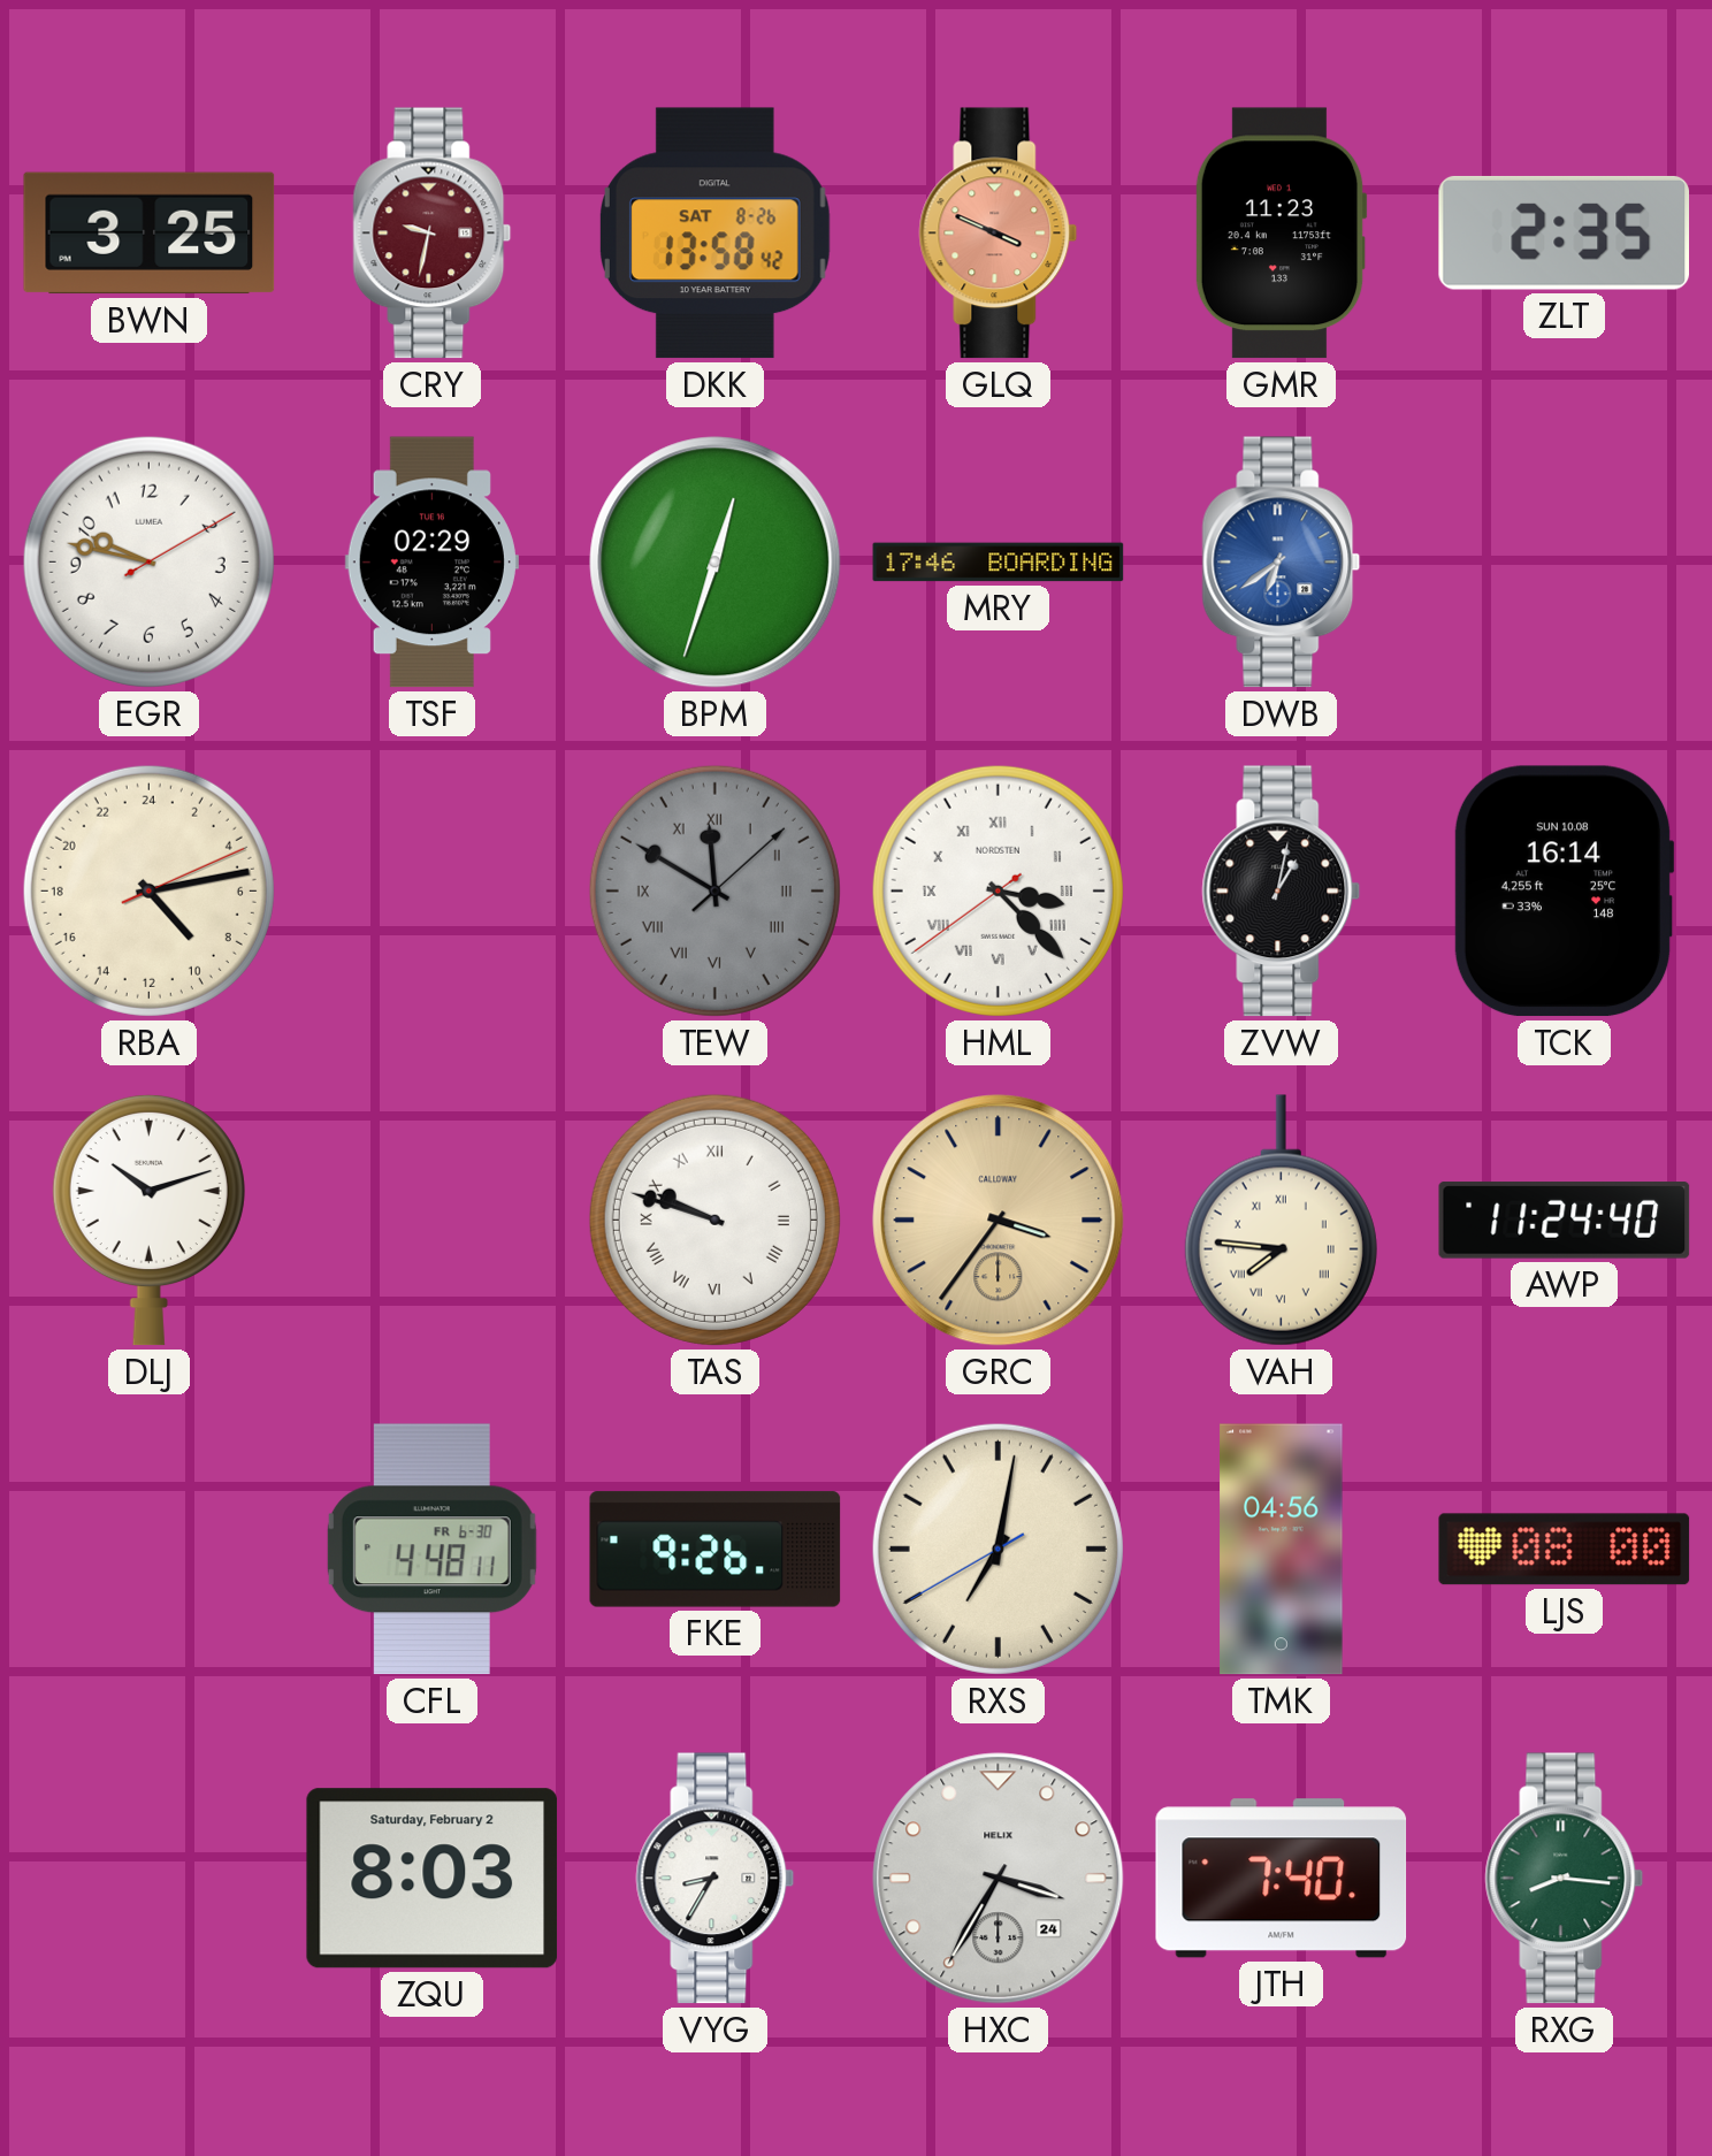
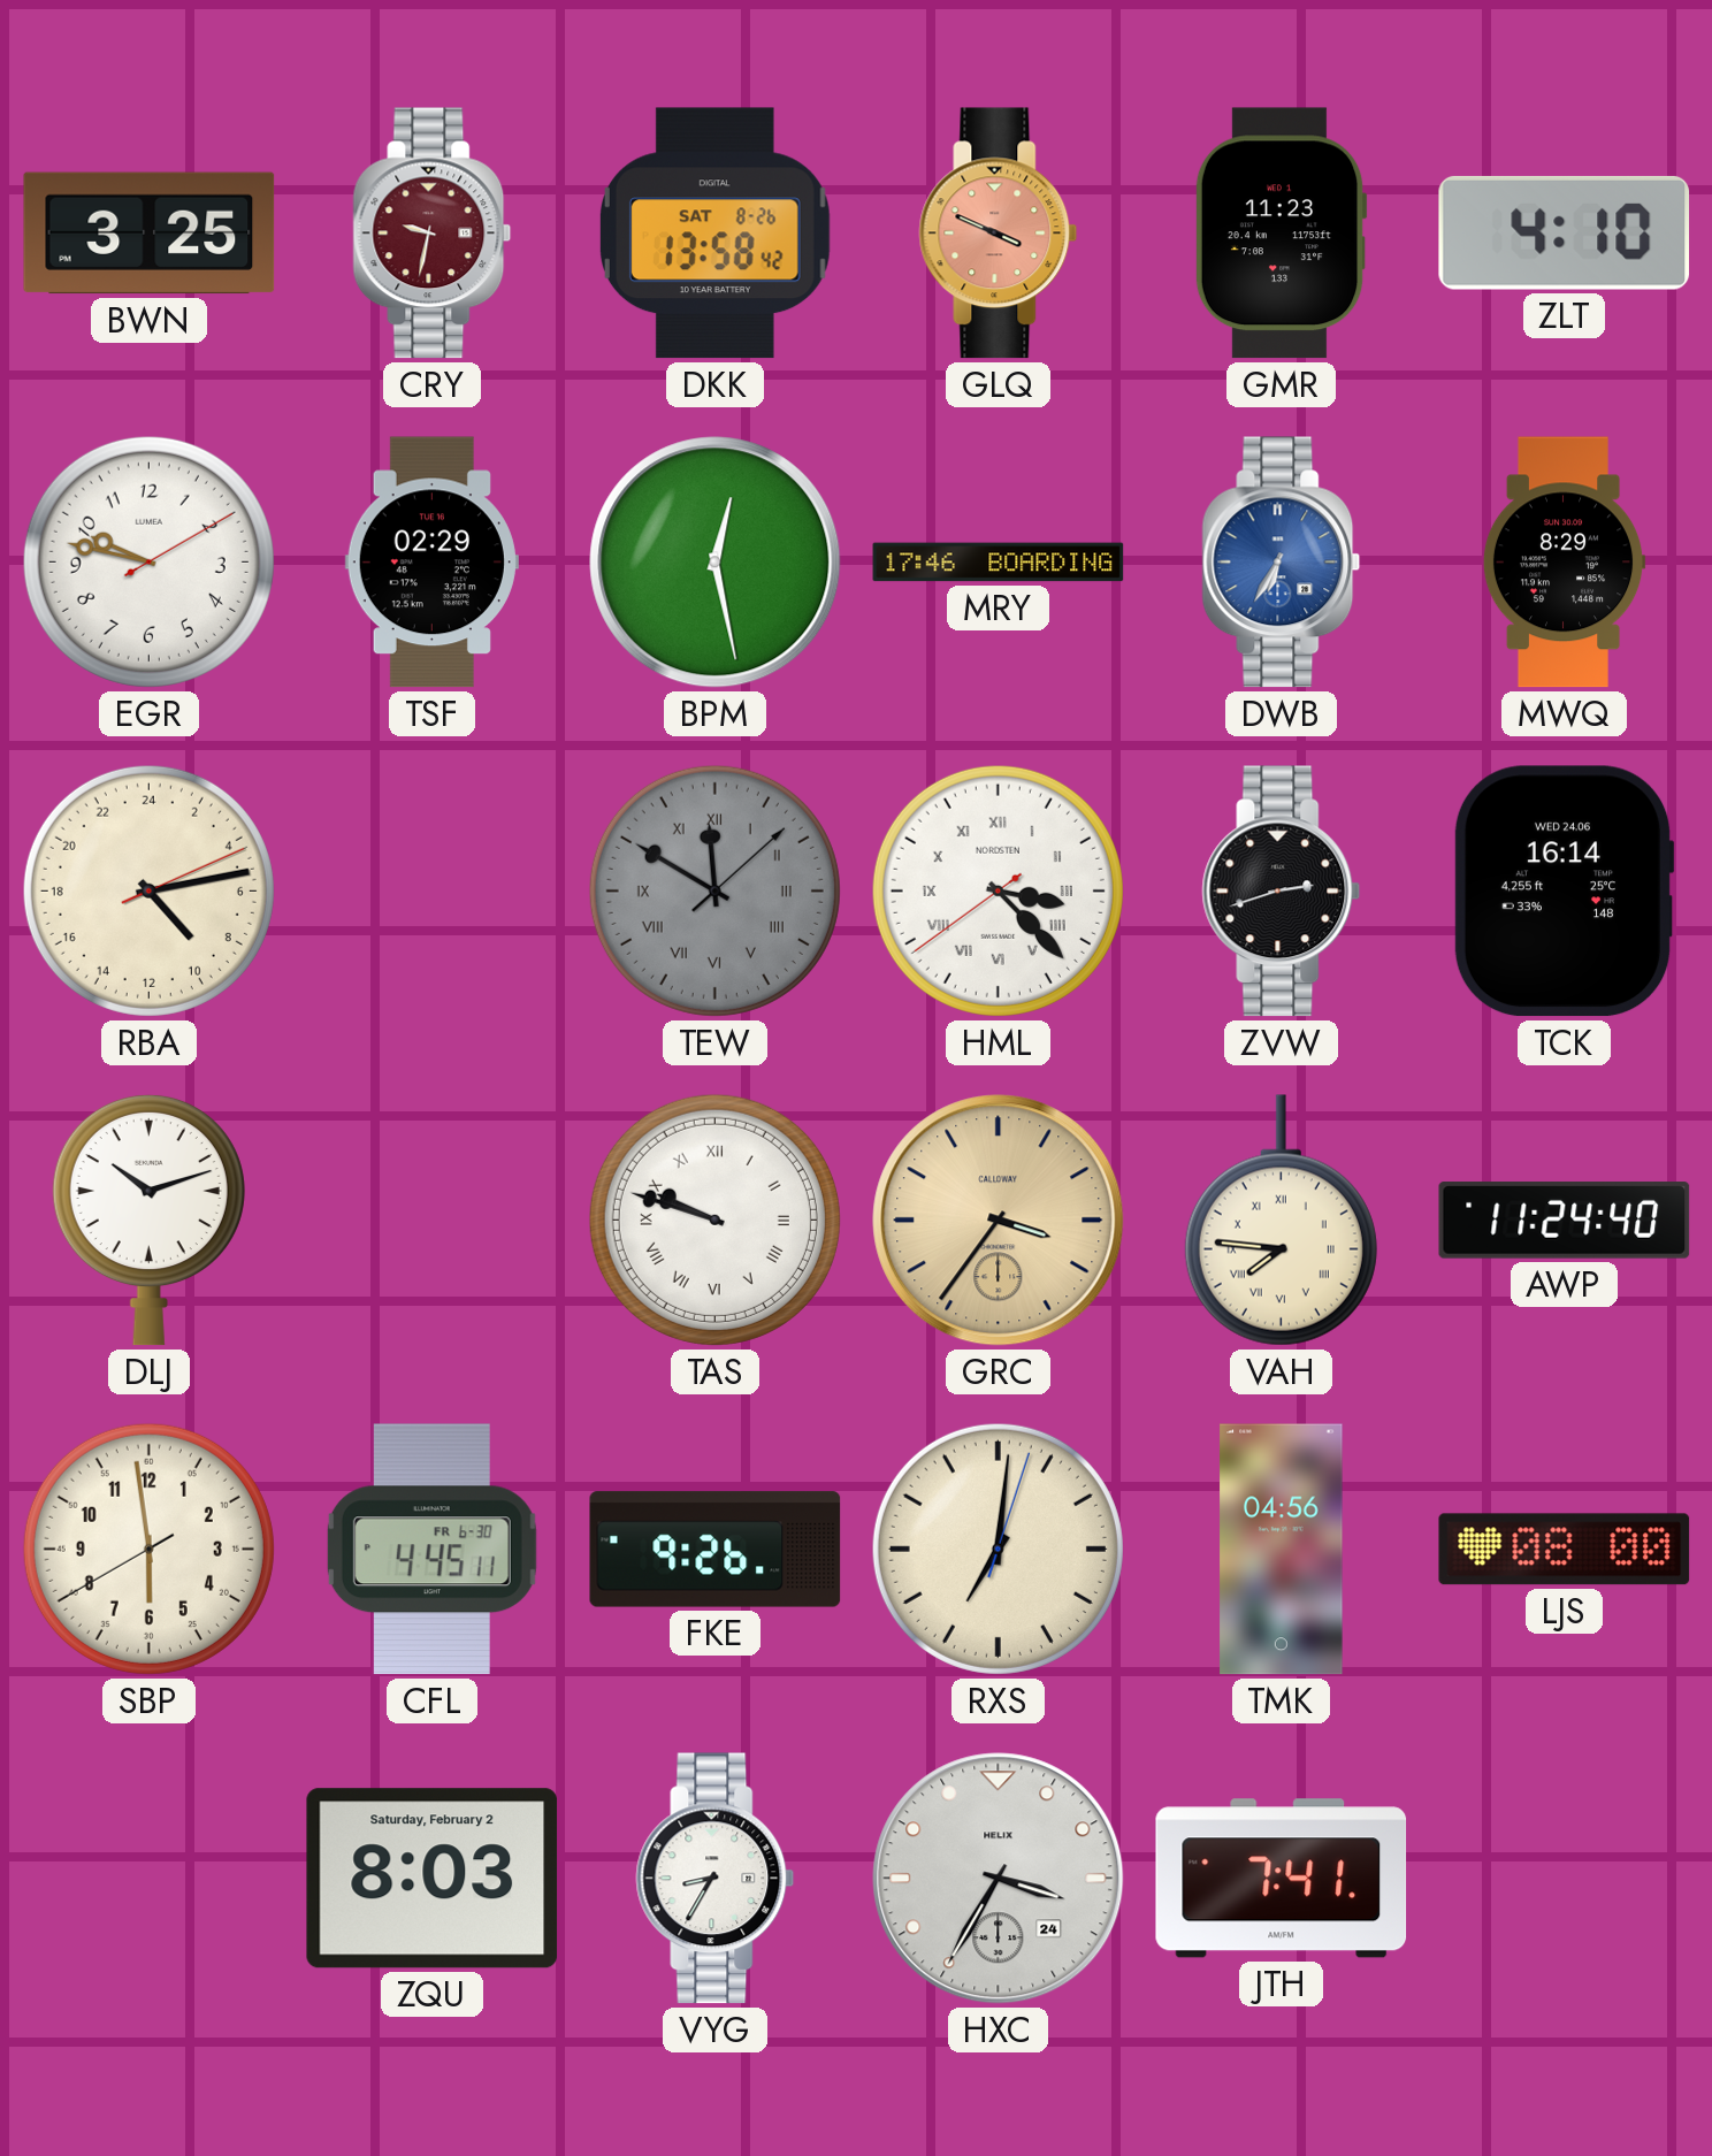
ZLT: 2:35 -> 4:10 (1565, 232)
BPM: 12:33 -> 12:28 (716, 563)
DWB: 6:39 -> 6:35 (1282, 563)
MWQ: none -> 8:29 (1564, 563)
ZVW: 1:02 -> 2:42 (1282, 892)
TCK date: SUN 10.08 -> WED 24.06 (1564, 892)
SBP: none -> 5:58 (148, 1549)
CFL: 4:48 -> 4:45 (431, 1550)
RXS: 7:01:40 -> 7:01:03 (998, 1549)
JTH: 7:40 -> 7:41 (1282, 1879)
RXG: 8:16 -> none (1565, 1879)
